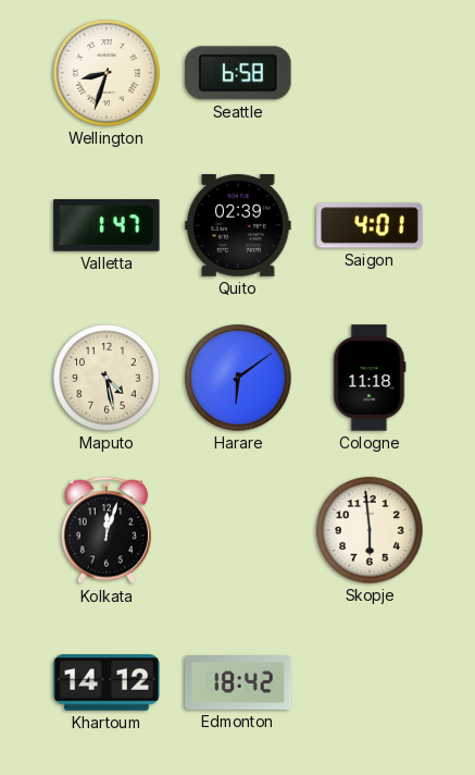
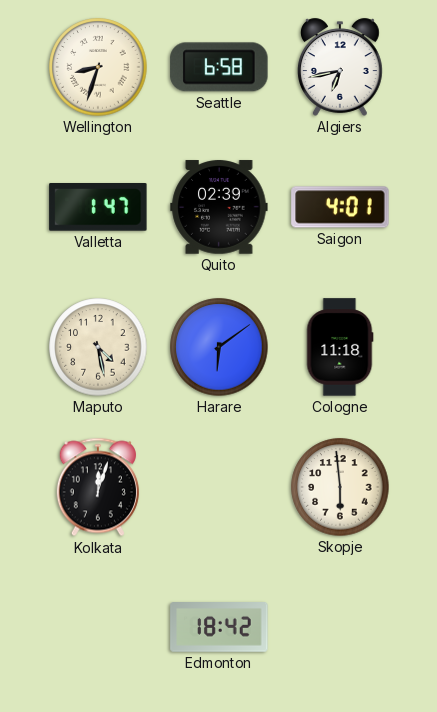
Algiers: none -> 6:43 (341, 67)
Khartoum: 14:12 -> none (107, 682)
